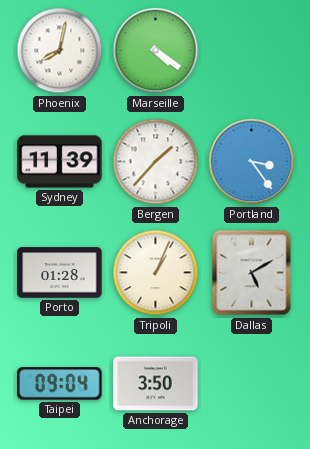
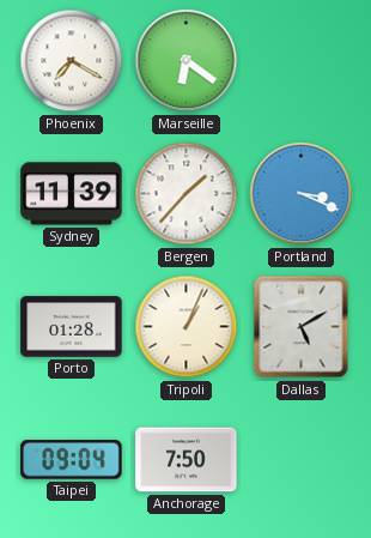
Phoenix: 8:02 -> 7:20 (72, 61)
Marseille: 4:21 -> 6:21 (187, 61)
Portland: 3:24 -> 3:19 (302, 194)
Anchorage: 3:50 -> 7:50 (187, 460)
